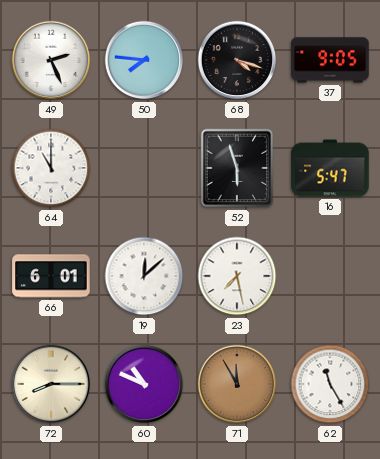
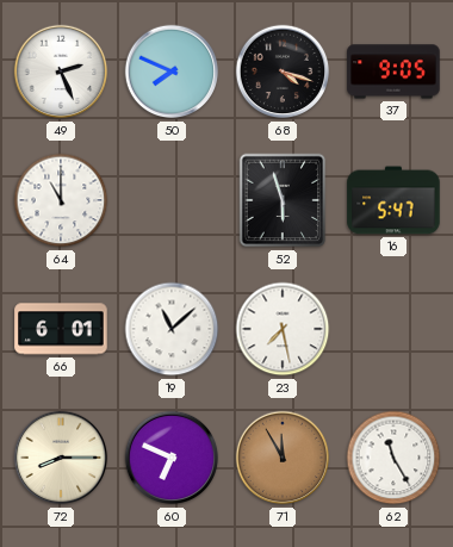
50: 7:46 -> 7:49 (172, 72)
19: 12:08 -> 11:08 (172, 329)
60: 10:49 -> 6:49 (172, 458)
